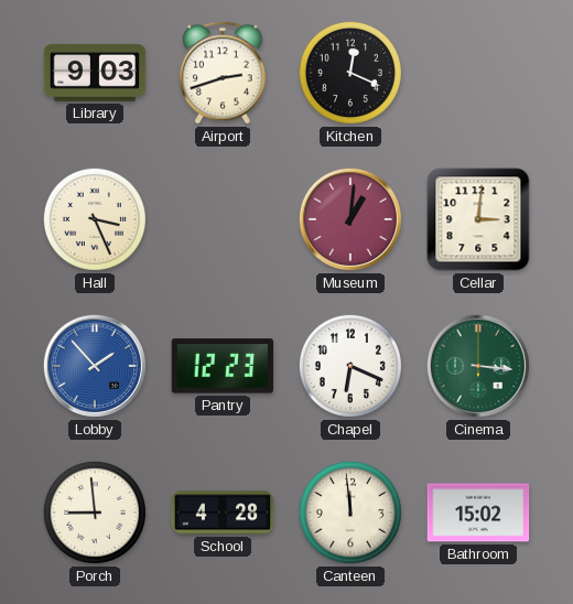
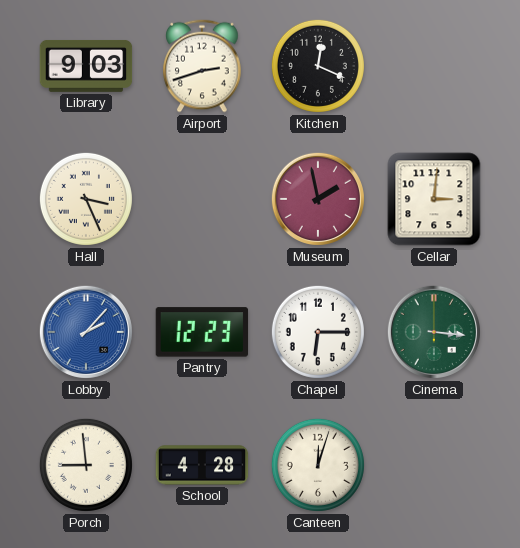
Museum: 1:01 -> 1:58 (318, 199)
Lobby: 1:53 -> 2:07 (86, 332)
Chapel: 6:19 -> 6:15 (318, 332)
Canteen: 11:59 -> 12:03 (318, 465)
Bathroom: 15:02 -> none (478, 513)
